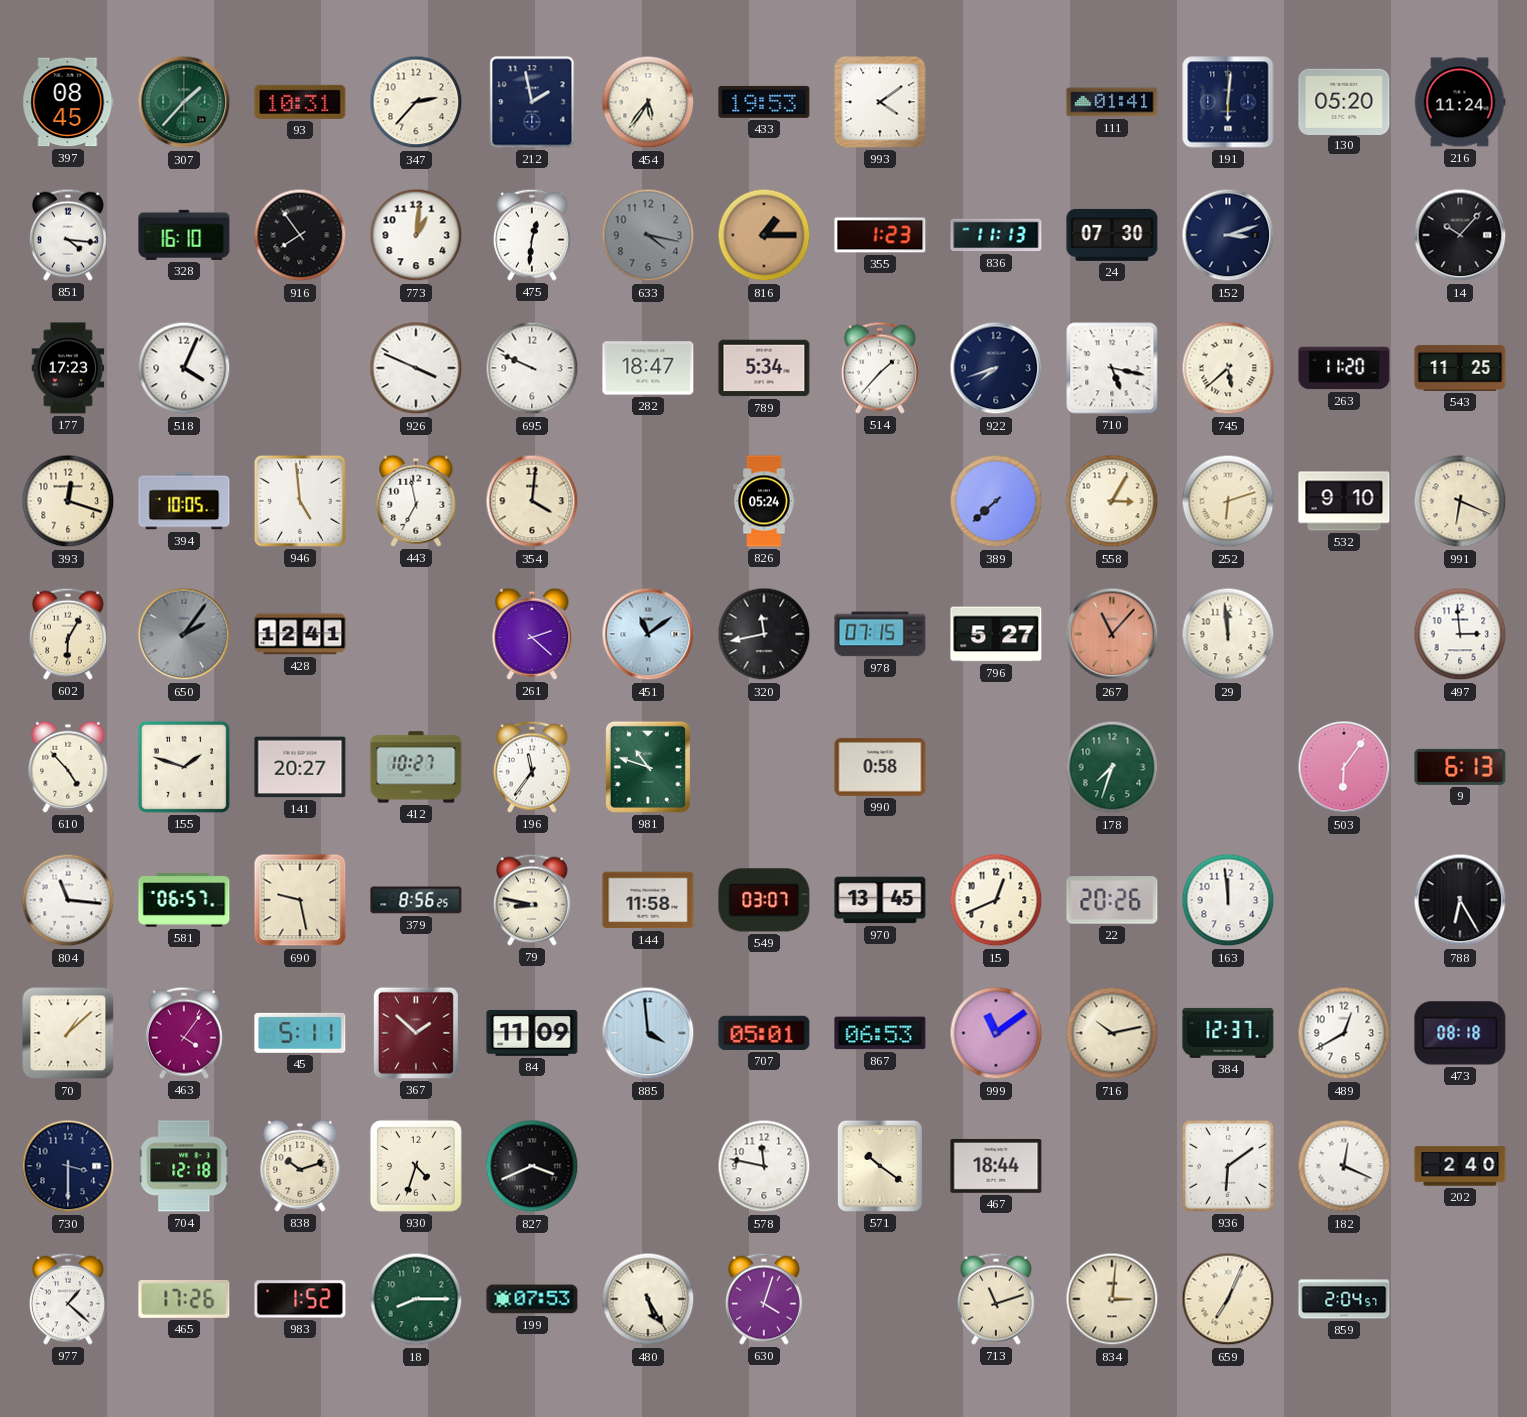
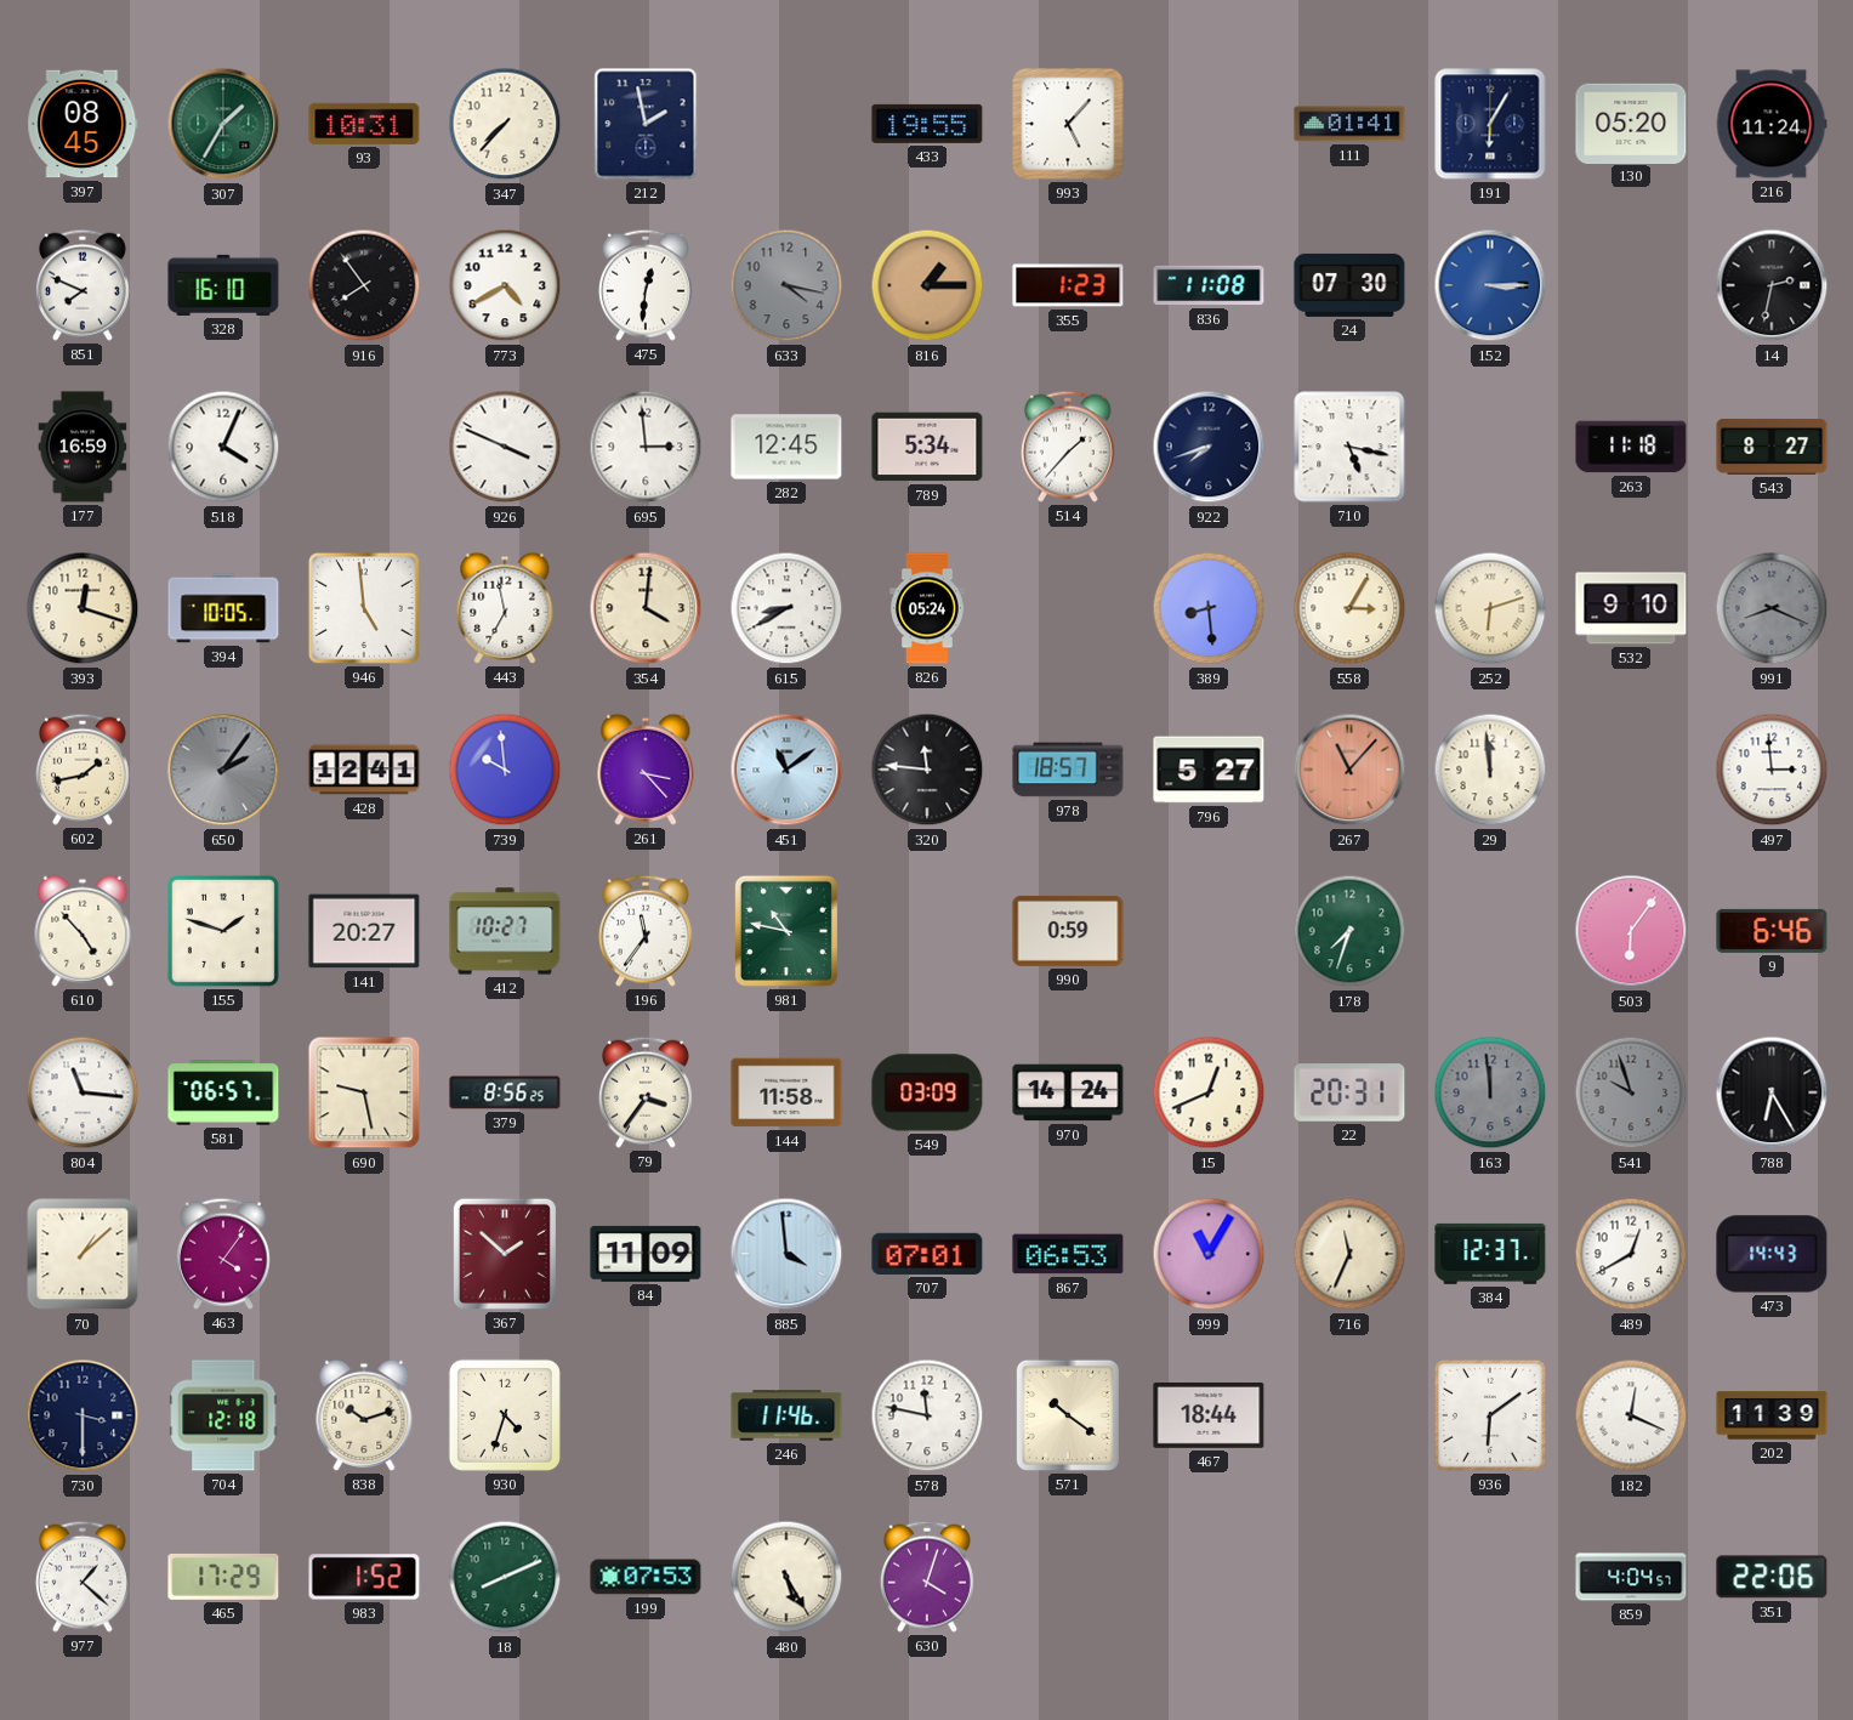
307: 1:37 -> 1:35 (223, 124)
347: 2:37 -> 7:37 (505, 124)
454: 5:36 -> none (648, 102)
433: 19:53 -> 19:55 (927, 124)
993: 4:09 -> 5:07 (1068, 124)
191: 6:01 -> 6:05 (1490, 124)
851: 4:16 -> 7:49 (83, 285)
773: 1:01 -> 4:40 (505, 285)
836: 11:13 -> 11:08 (1209, 285)
152: 3:12 -> 3:15 (1490, 285)
152 dial: navy -> blue (1490, 285)
14: 10:07 -> 2:32 (1772, 285)
177: 17:23 -> 16:59 (83, 447)
695: 9:49 -> 2:59 (646, 447)
282: 18:47 -> 12:45 (786, 447)
745: 5:38 -> none (1228, 368)
263: 11:20 -> 11:18 (1631, 447)
543: 11:25 -> 8:27 (1772, 447)
615: none -> 8:40 (786, 608)
389: 7:38 -> 8:29 (1209, 608)
991: 6:19 -> 8:19 (1772, 608)
991 dial: cream -> grey (1772, 608)
602: 6:05 -> 1:43 (83, 770)
739: none -> 9:59 (505, 770)
261: 2:22 -> 3:23 (646, 770)
320: 11:43 -> 11:46 (927, 770)
978: 07:15 -> 18:57 (1068, 770)
981: 10:48 -> 10:47 (786, 931)
990: 0:58 -> 0:59 (1068, 931)
9: 6:13 -> 6:46 (1772, 931)
79: 8:47 -> 3:36 (646, 1092)
549: 03:07 -> 03:09 (927, 1092)
970: 13:45 -> 14:24 (1068, 1092)
22: 20:26 -> 20:31 (1349, 1092)
163 dial: white -> grey (1490, 1092)
541: none -> 9:57 (1631, 1092)
45: 5:11 -> none (300, 1033)
707: 05:01 -> 07:01 (927, 1254)
999: 11:09 -> 11:05 (1209, 1254)
716: 10:13 -> 11:34 (1349, 1254)
473: 08:18 -> 14:43 (1772, 1254)
827: 3:41 -> none (532, 1166)
246: none -> 11:46 (786, 1415)
202: 2:40 -> 11:39 (1772, 1415)
465: 17:26 -> 17:29 (223, 1577)
18: 8:15 -> 8:11 (505, 1577)
713: 11:12 -> none (996, 1299)
834: 3:01 -> none (1112, 1299)
659: 7:04 -> none (1228, 1299)
859: 2:04 -> 4:04 (1631, 1577)
351: none -> 22:06 (1772, 1577)
